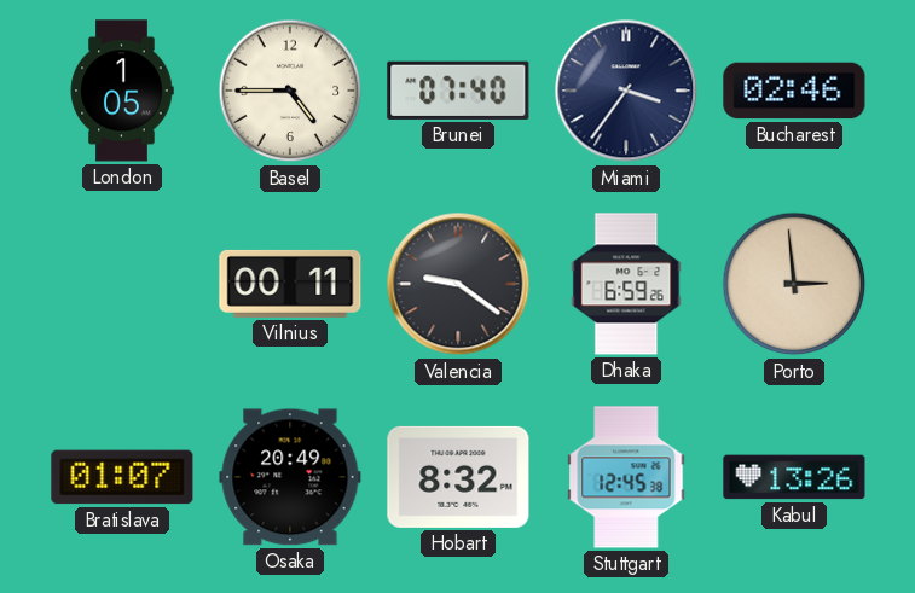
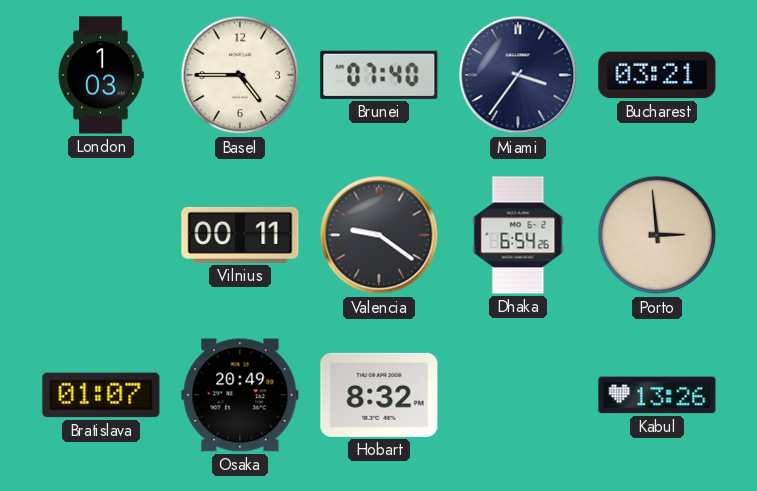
London: 1:05 -> 1:03 (101, 75)
Bucharest: 02:46 -> 03:21 (657, 75)
Dhaka: 6:59 -> 6:54 (518, 235)
Stuttgart: 12:45 -> none (626, 477)
